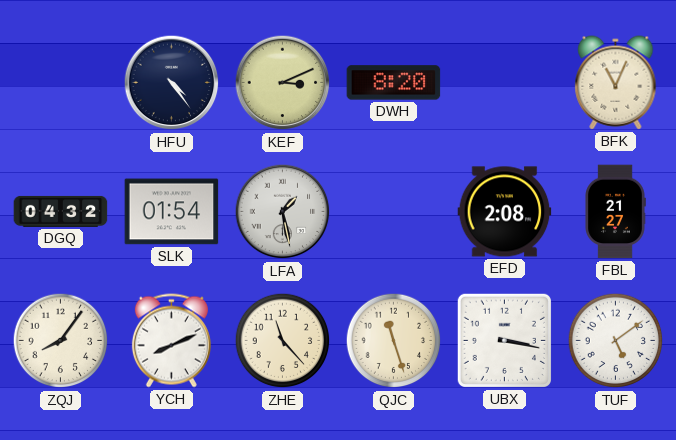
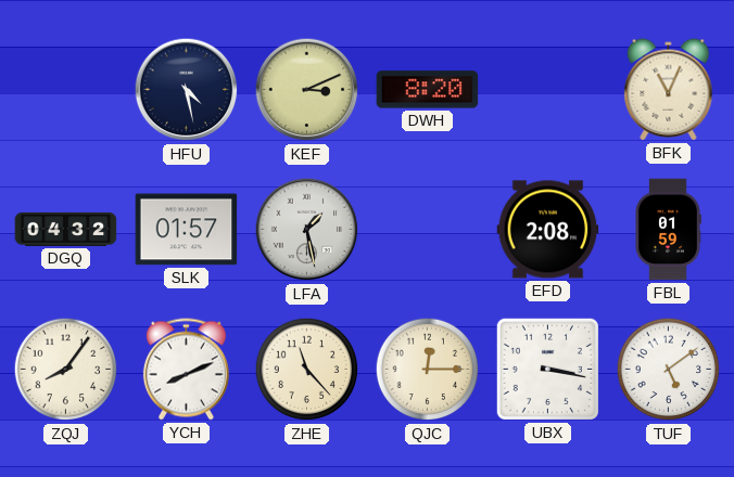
HFU: 4:24 -> 4:28 (187, 90)
SLK: 01:54 -> 01:57 (187, 230)
FBL: 21:27 -> 01:59 (668, 230)
QJC: 11:27 -> 12:15 (428, 370)
